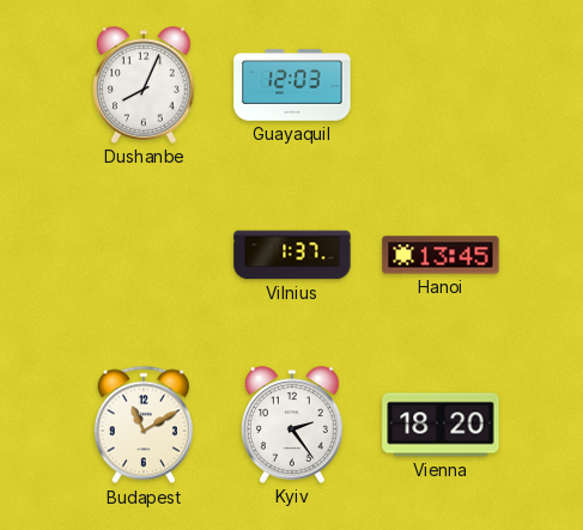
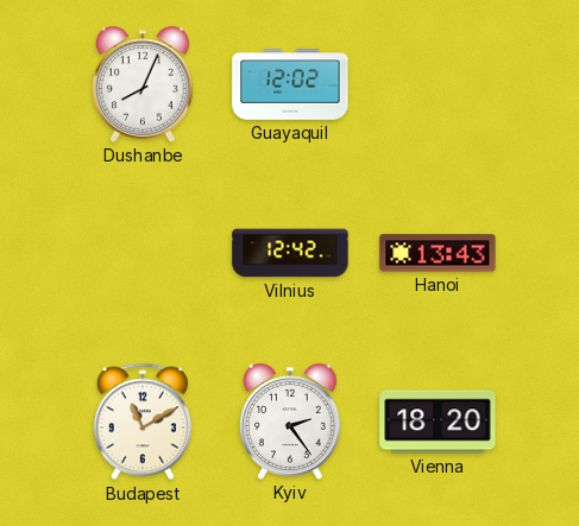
Guayaquil: 12:03 -> 12:02 (290, 84)
Vilnius: 1:37 -> 12:42 (290, 253)
Hanoi: 13:45 -> 13:43 (438, 253)
